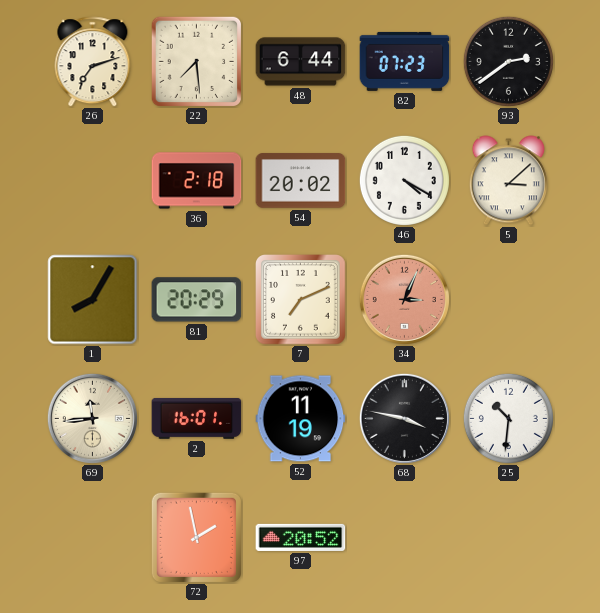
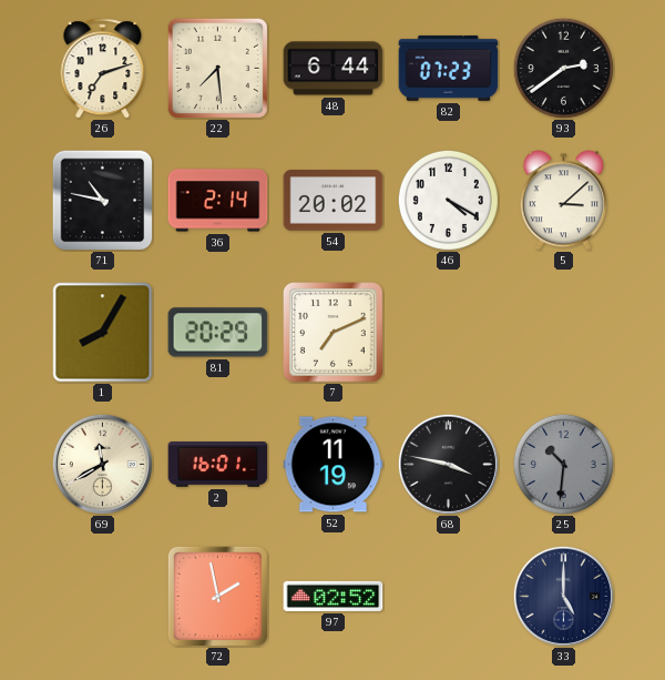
71: none -> 10:47 (102, 200)
36: 2:18 -> 2:14 (218, 201)
34: 3:04 -> none (404, 299)
69: 11:44 -> 11:40 (102, 464)
25 dial: white -> grey (563, 464)
97: 20:52 -> 02:52 (334, 596)
33: none -> 5:00 (563, 596)
